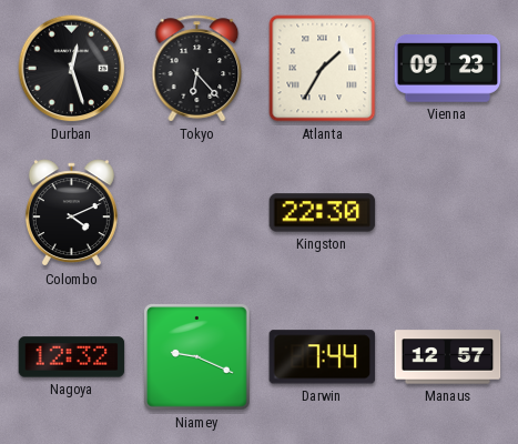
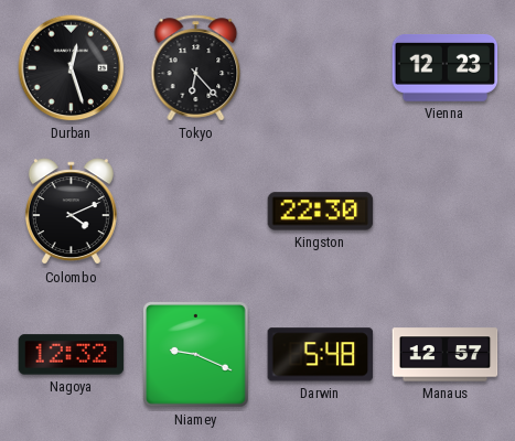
Atlanta: 1:35 -> none (323, 69)
Vienna: 09:23 -> 12:23 (446, 67)
Darwin: 7:44 -> 5:48 (321, 355)
